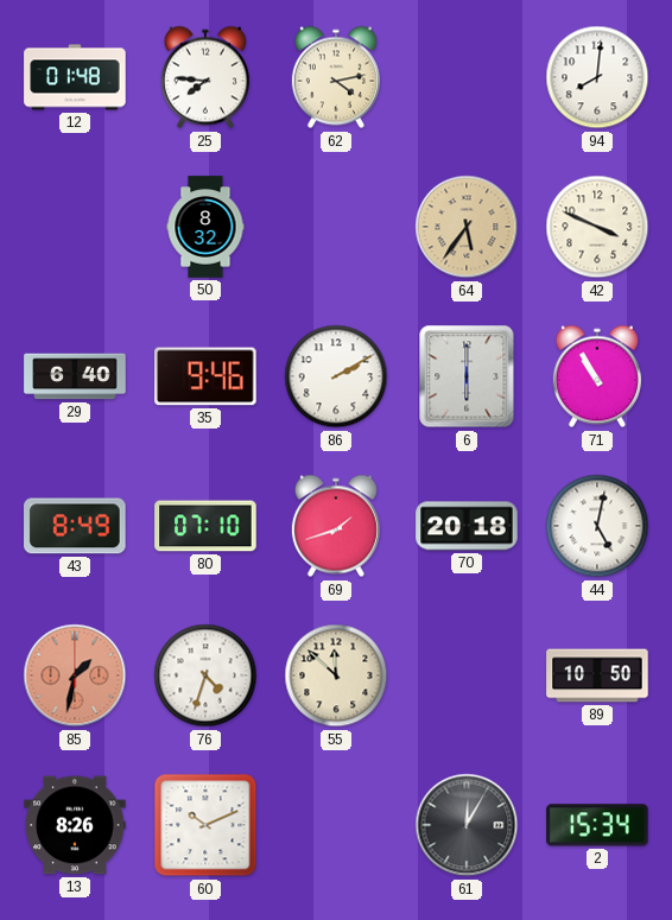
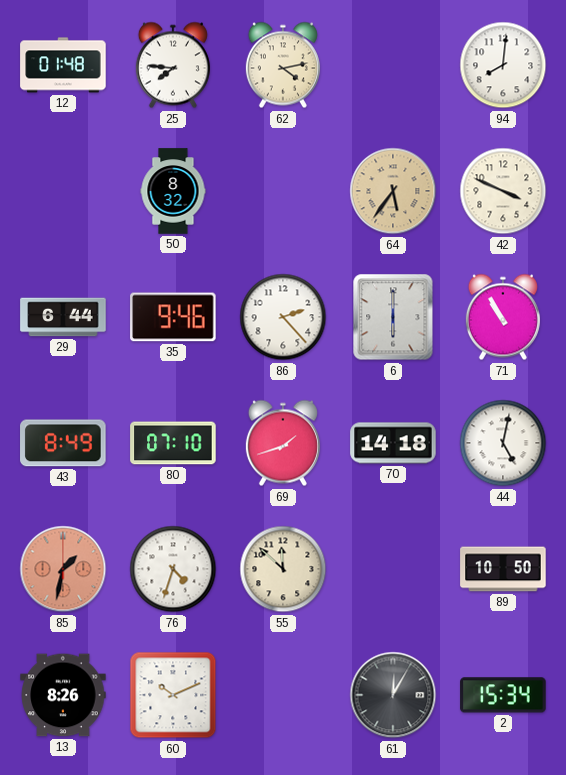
29: 6:40 -> 6:44 (63, 317)
86: 2:10 -> 2:23 (283, 317)
70: 20:18 -> 14:18 (393, 443)
